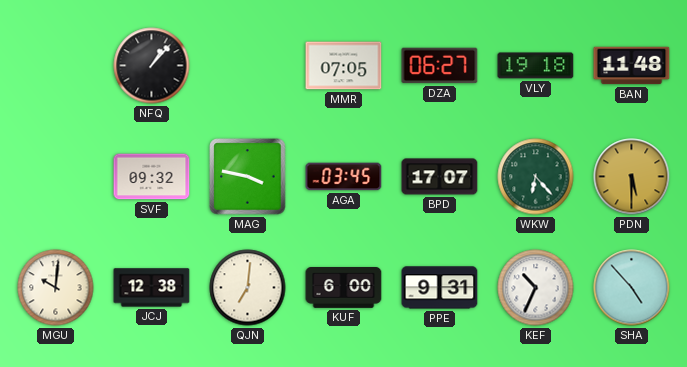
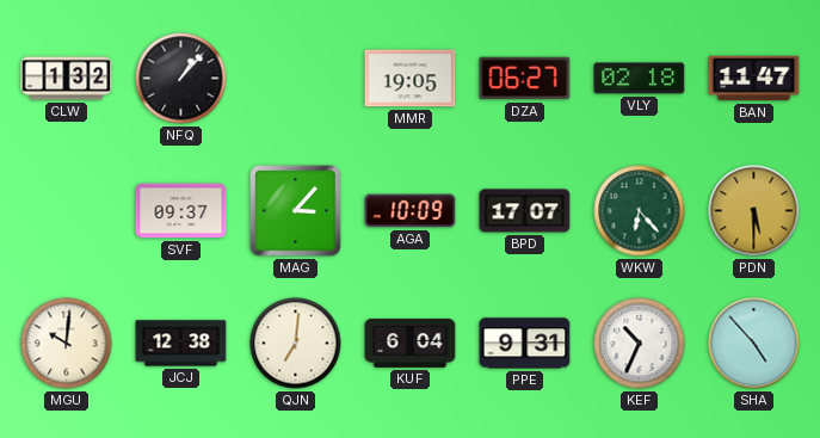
CLW: none -> 1:32 (67, 79)
MMR: 07:05 -> 19:05 (411, 79)
VLY: 19:18 -> 02:18 (640, 79)
BAN: 11:48 -> 11:47 (754, 79)
SVF: 09:32 -> 09:37 (181, 211)
MAG: 3:47 -> 3:07 (296, 211)
AGA: 03:45 -> 10:09 (411, 211)
KUF: 6:00 -> 6:04 (411, 344)
